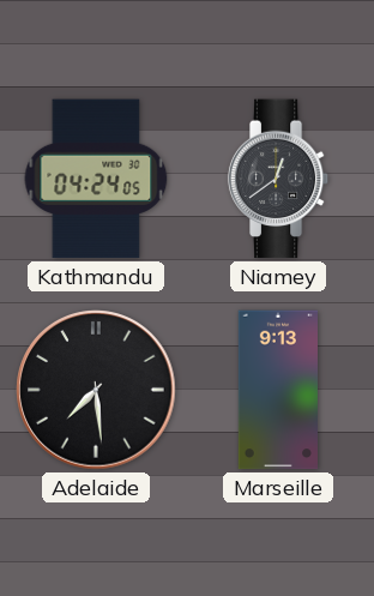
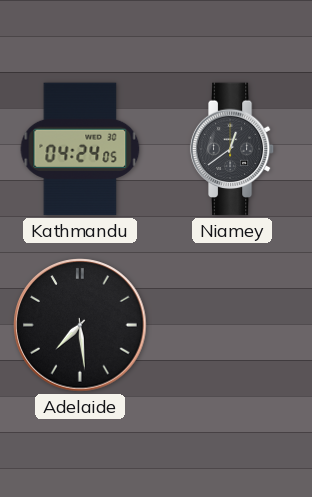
Marseille: 9:13 -> none (277, 390)
